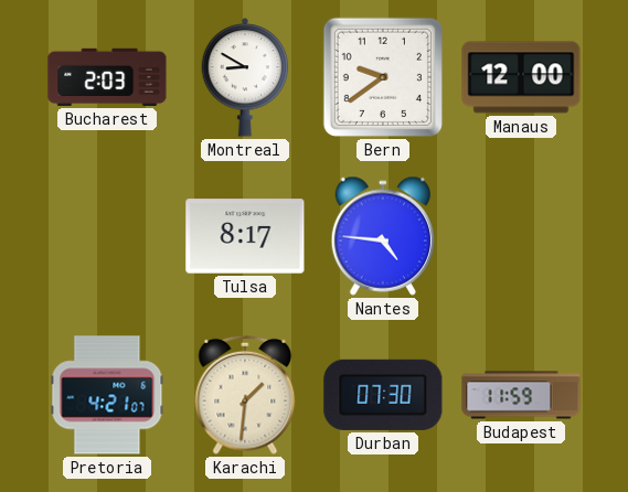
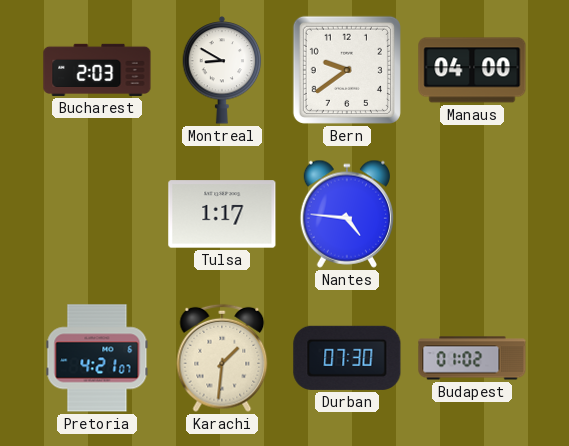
Manaus: 12:00 -> 04:00 (472, 70)
Tulsa: 8:17 -> 1:17 (222, 214)
Budapest: 11:59 -> 01:02 (472, 358)
